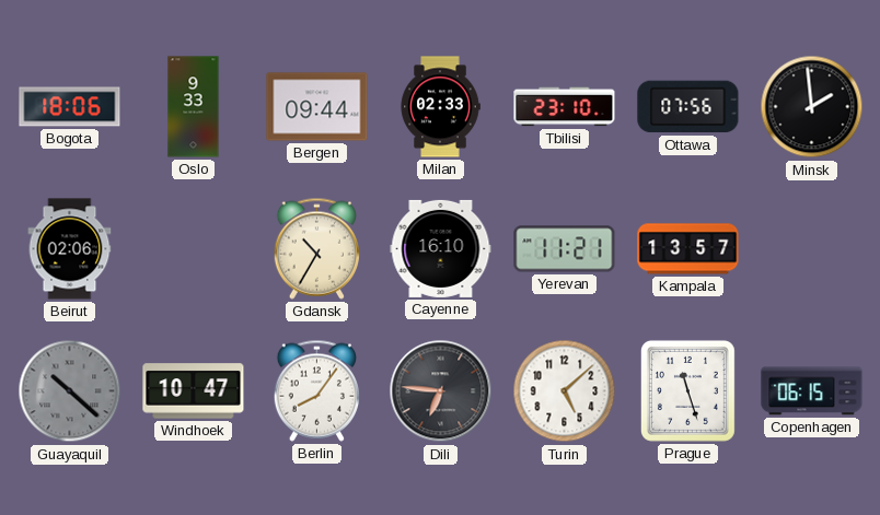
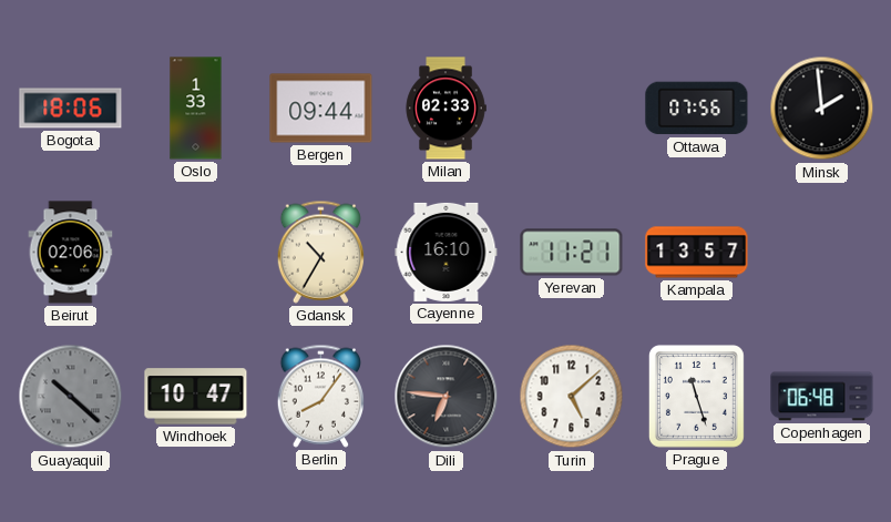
Oslo: 9:33 -> 1:33 (196, 109)
Tbilisi: 23:10 -> none (565, 107)
Copenhagen: 06:15 -> 06:48 (822, 397)
